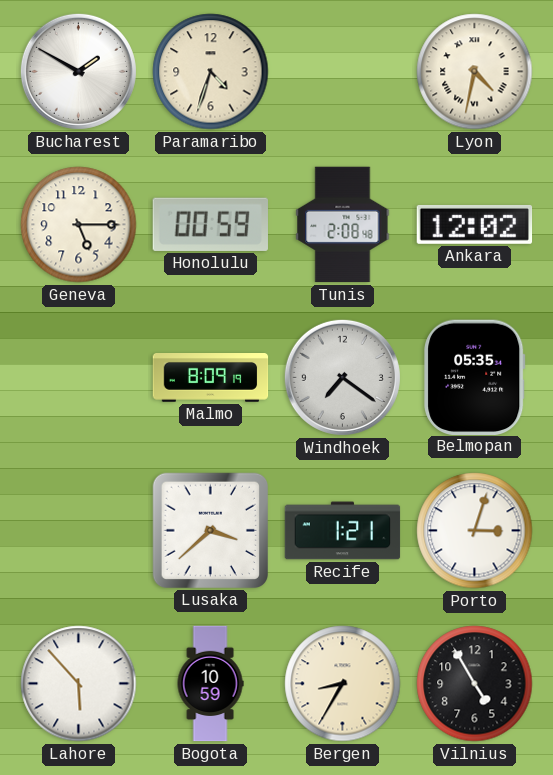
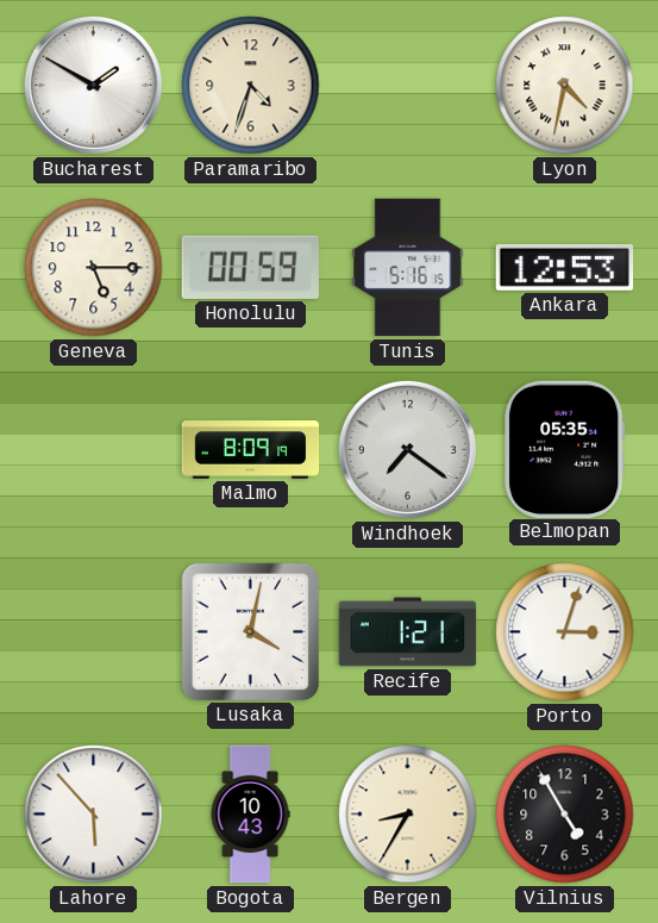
Tunis: 2:08 -> 5:16 (408, 268)
Ankara: 12:02 -> 12:53 (565, 267)
Lusaka: 3:38 -> 4:02 (250, 631)
Bogota: 10:59 -> 10:43 (250, 815)
